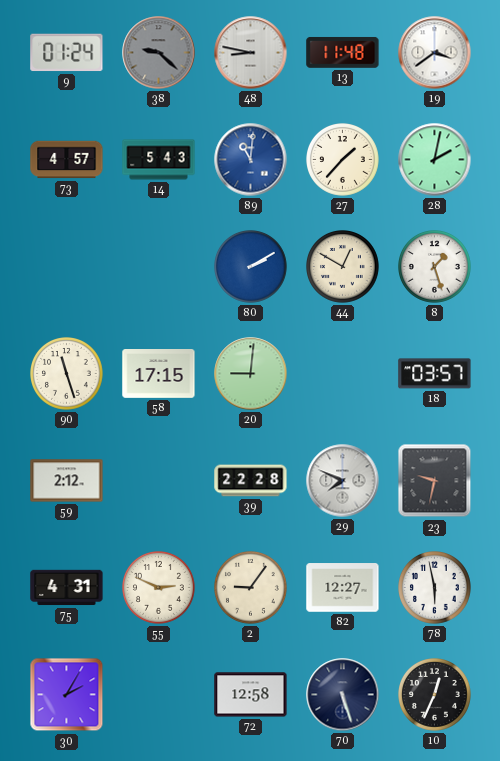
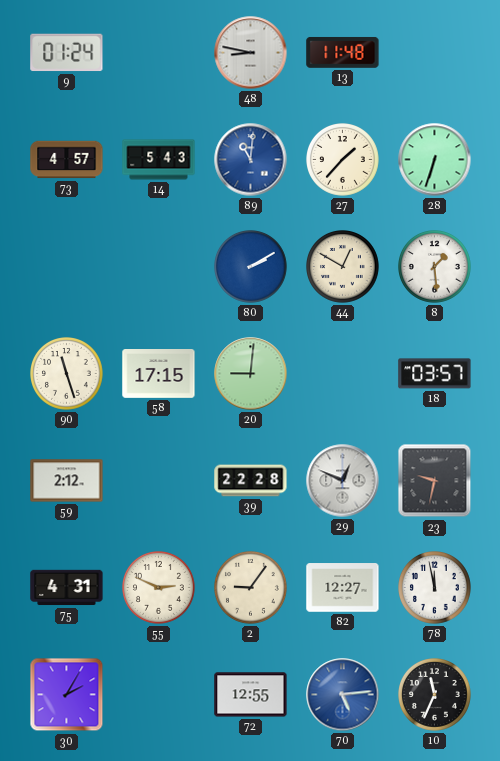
38: 9:22 -> none (159, 53)
19: 3:39 -> none (435, 53)
28: 2:02 -> 6:33 (435, 160)
8: 1:27 -> 1:29 (435, 267)
29: 7:49 -> 12:49 (343, 481)
78: 5:58 -> 11:58 (435, 588)
72: 12:58 -> 12:55 (251, 695)
70: 5:27 -> 5:14 (343, 695)
70 dial: navy -> blue (343, 695)
10: 12:34 -> 11:34 (435, 695)
